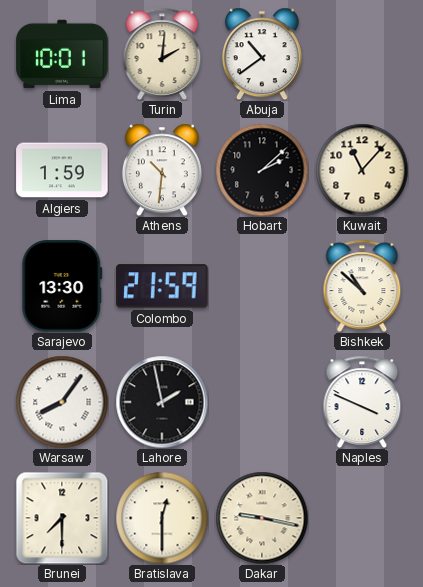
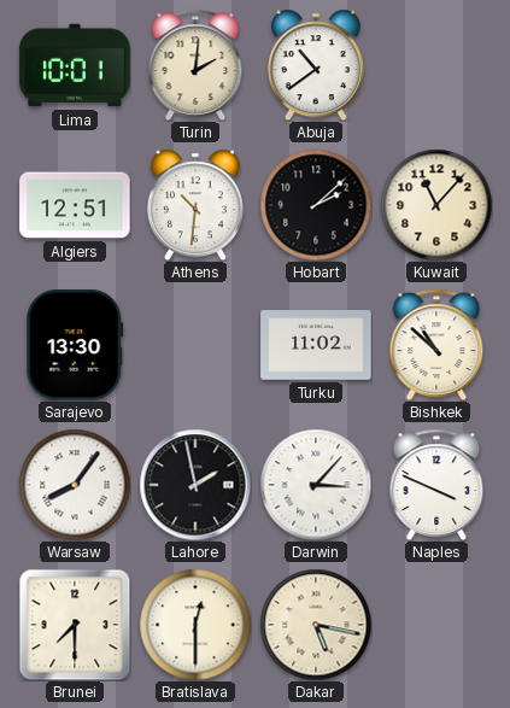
Algiers: 1:59 -> 12:51 (75, 205)
Colombo: 21:59 -> none (162, 286)
Turku: none -> 11:02 (316, 345)
Darwin: none -> 3:07 (316, 485)
Dakar: 9:17 -> 5:17 (316, 625)
